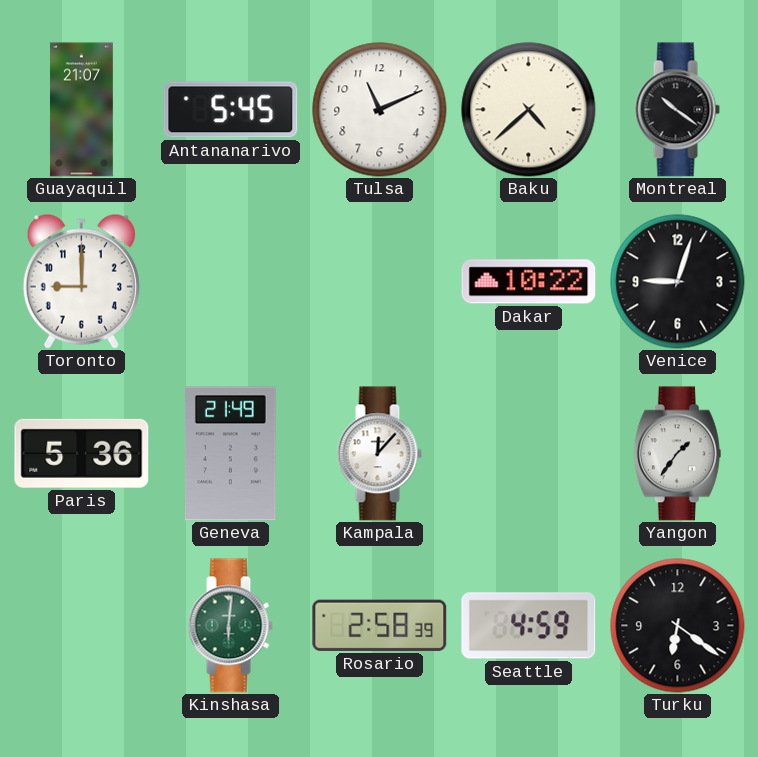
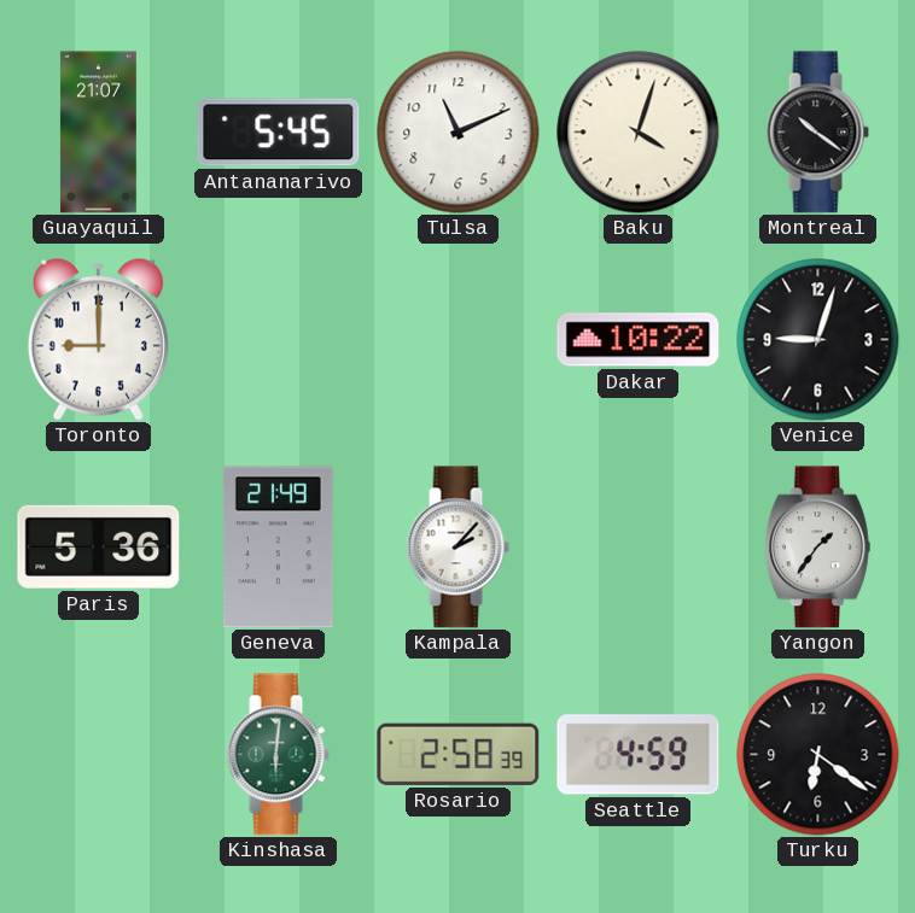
Baku: 4:38 -> 4:03 (639, 133)
Kampala: 12:07 -> 2:07 (457, 548)
